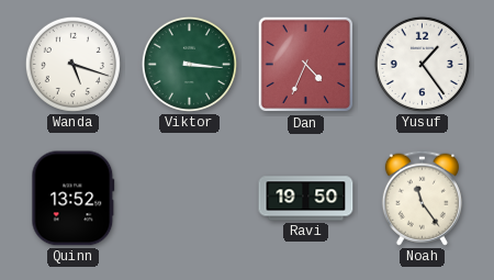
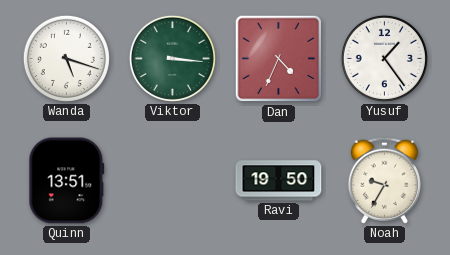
Quinn: 13:52 -> 13:51 (67, 181)
Noah: 11:24 -> 9:35 (384, 180)
